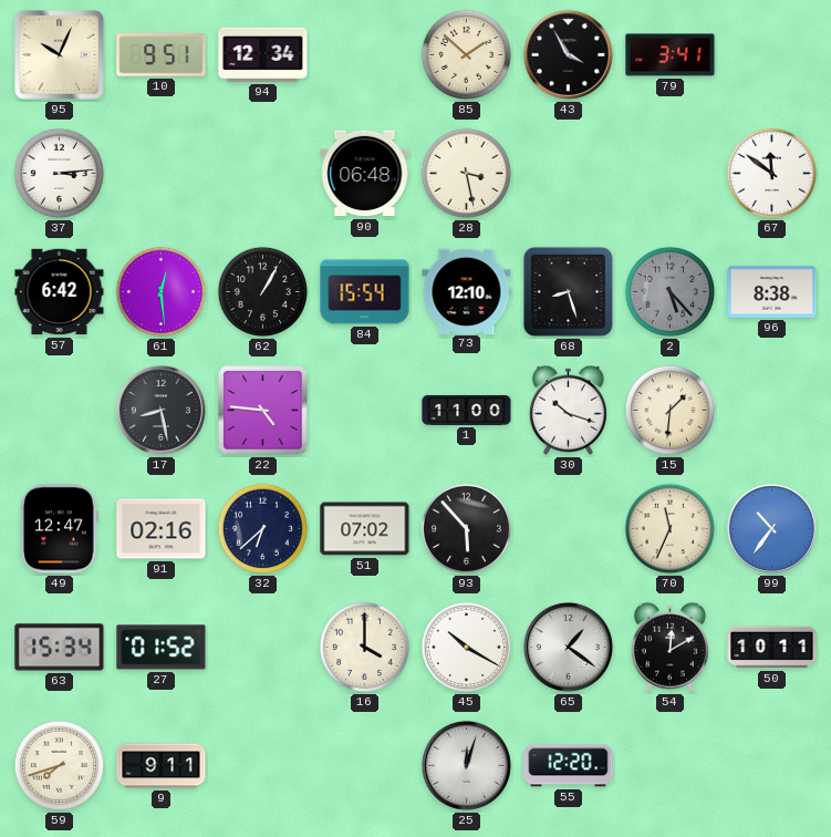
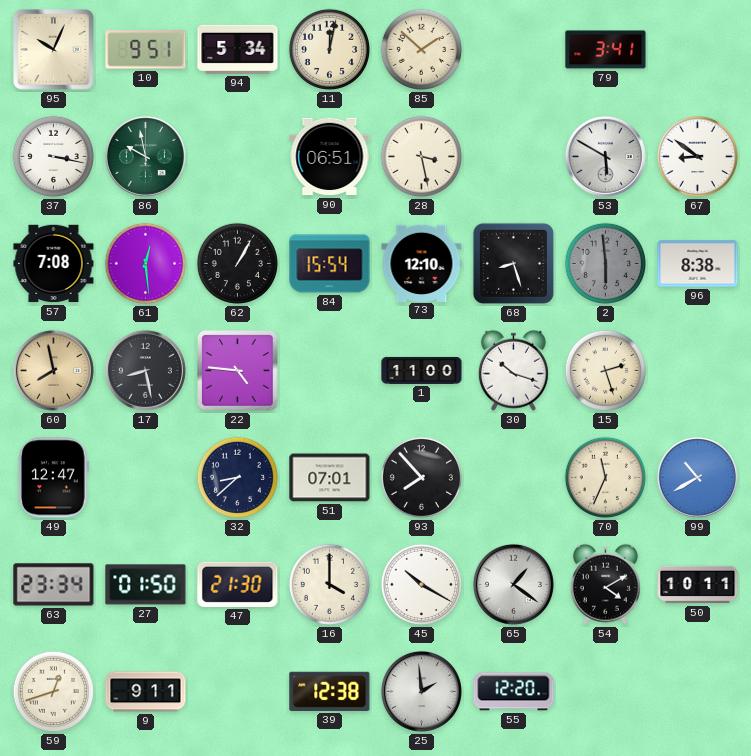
94: 12:34 -> 5:34 (238, 49)
11: none -> 12:02 (329, 49)
43: 3:55 -> none (568, 54)
37: 3:14 -> 3:17 (53, 156)
86: none -> 9:58 (145, 156)
90: 06:48 -> 06:51 (330, 157)
53: none -> 5:50 (605, 156)
67: 11:51 -> 8:51 (697, 156)
57: 6:42 -> 7:08 (54, 264)
2: 5:23 -> 5:59 (605, 263)
60: none -> 7:58 (53, 370)
15: 1:31 -> 2:27 (605, 370)
91: 02:16 -> none (162, 529)
32: 6:38 -> 8:38 (237, 477)
51: 07:02 -> 07:01 (330, 478)
93: 5:53 -> 7:53 (421, 477)
99: 10:36 -> 10:40 (697, 477)
63: 15:34 -> 23:34 (54, 585)
27: 01:52 -> 01:50 (146, 585)
47: none -> 21:30 (238, 584)
54: 12:10 -> 4:10 (605, 584)
59: 7:42 -> 12:42 (53, 691)
39: none -> 12:38 (330, 691)
25: 12:03 -> 1:59 (421, 691)
